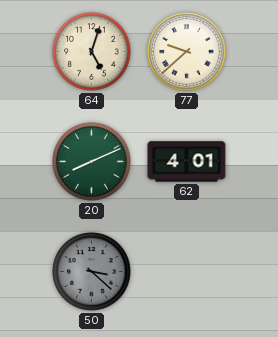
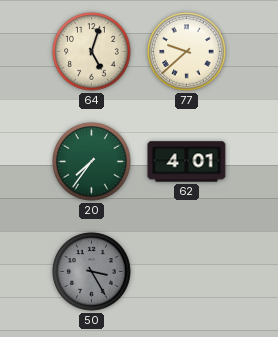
20: 8:11 -> 7:36 (92, 162)
50: 3:22 -> 3:25 (92, 272)
